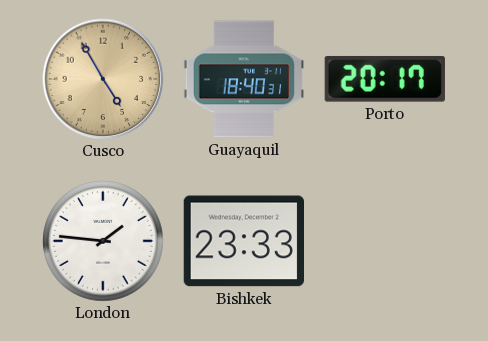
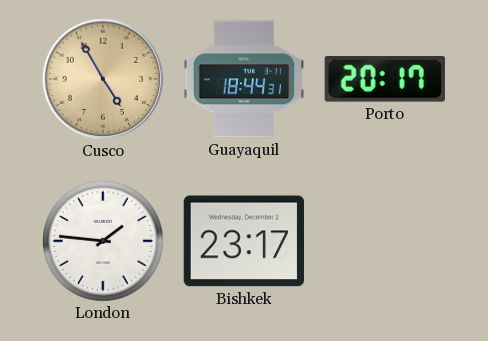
Guayaquil: 18:40 -> 18:44 (244, 79)
Bishkek: 23:33 -> 23:17 (243, 241)
